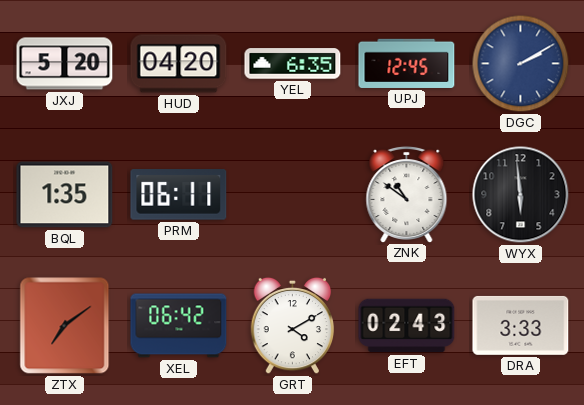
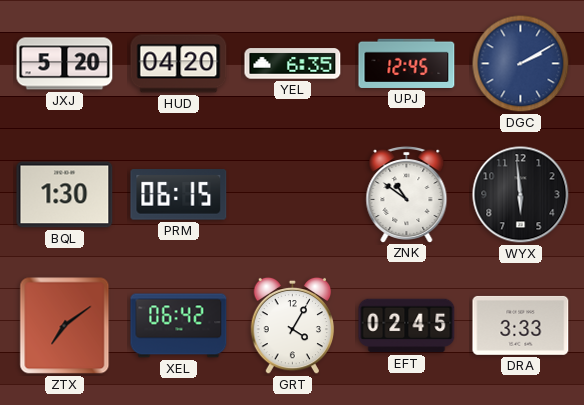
BQL: 1:35 -> 1:30 (65, 195)
PRM: 06:11 -> 06:15 (179, 195)
GRT: 4:10 -> 4:05 (293, 326)
EFT: 02:43 -> 02:45 (407, 326)
